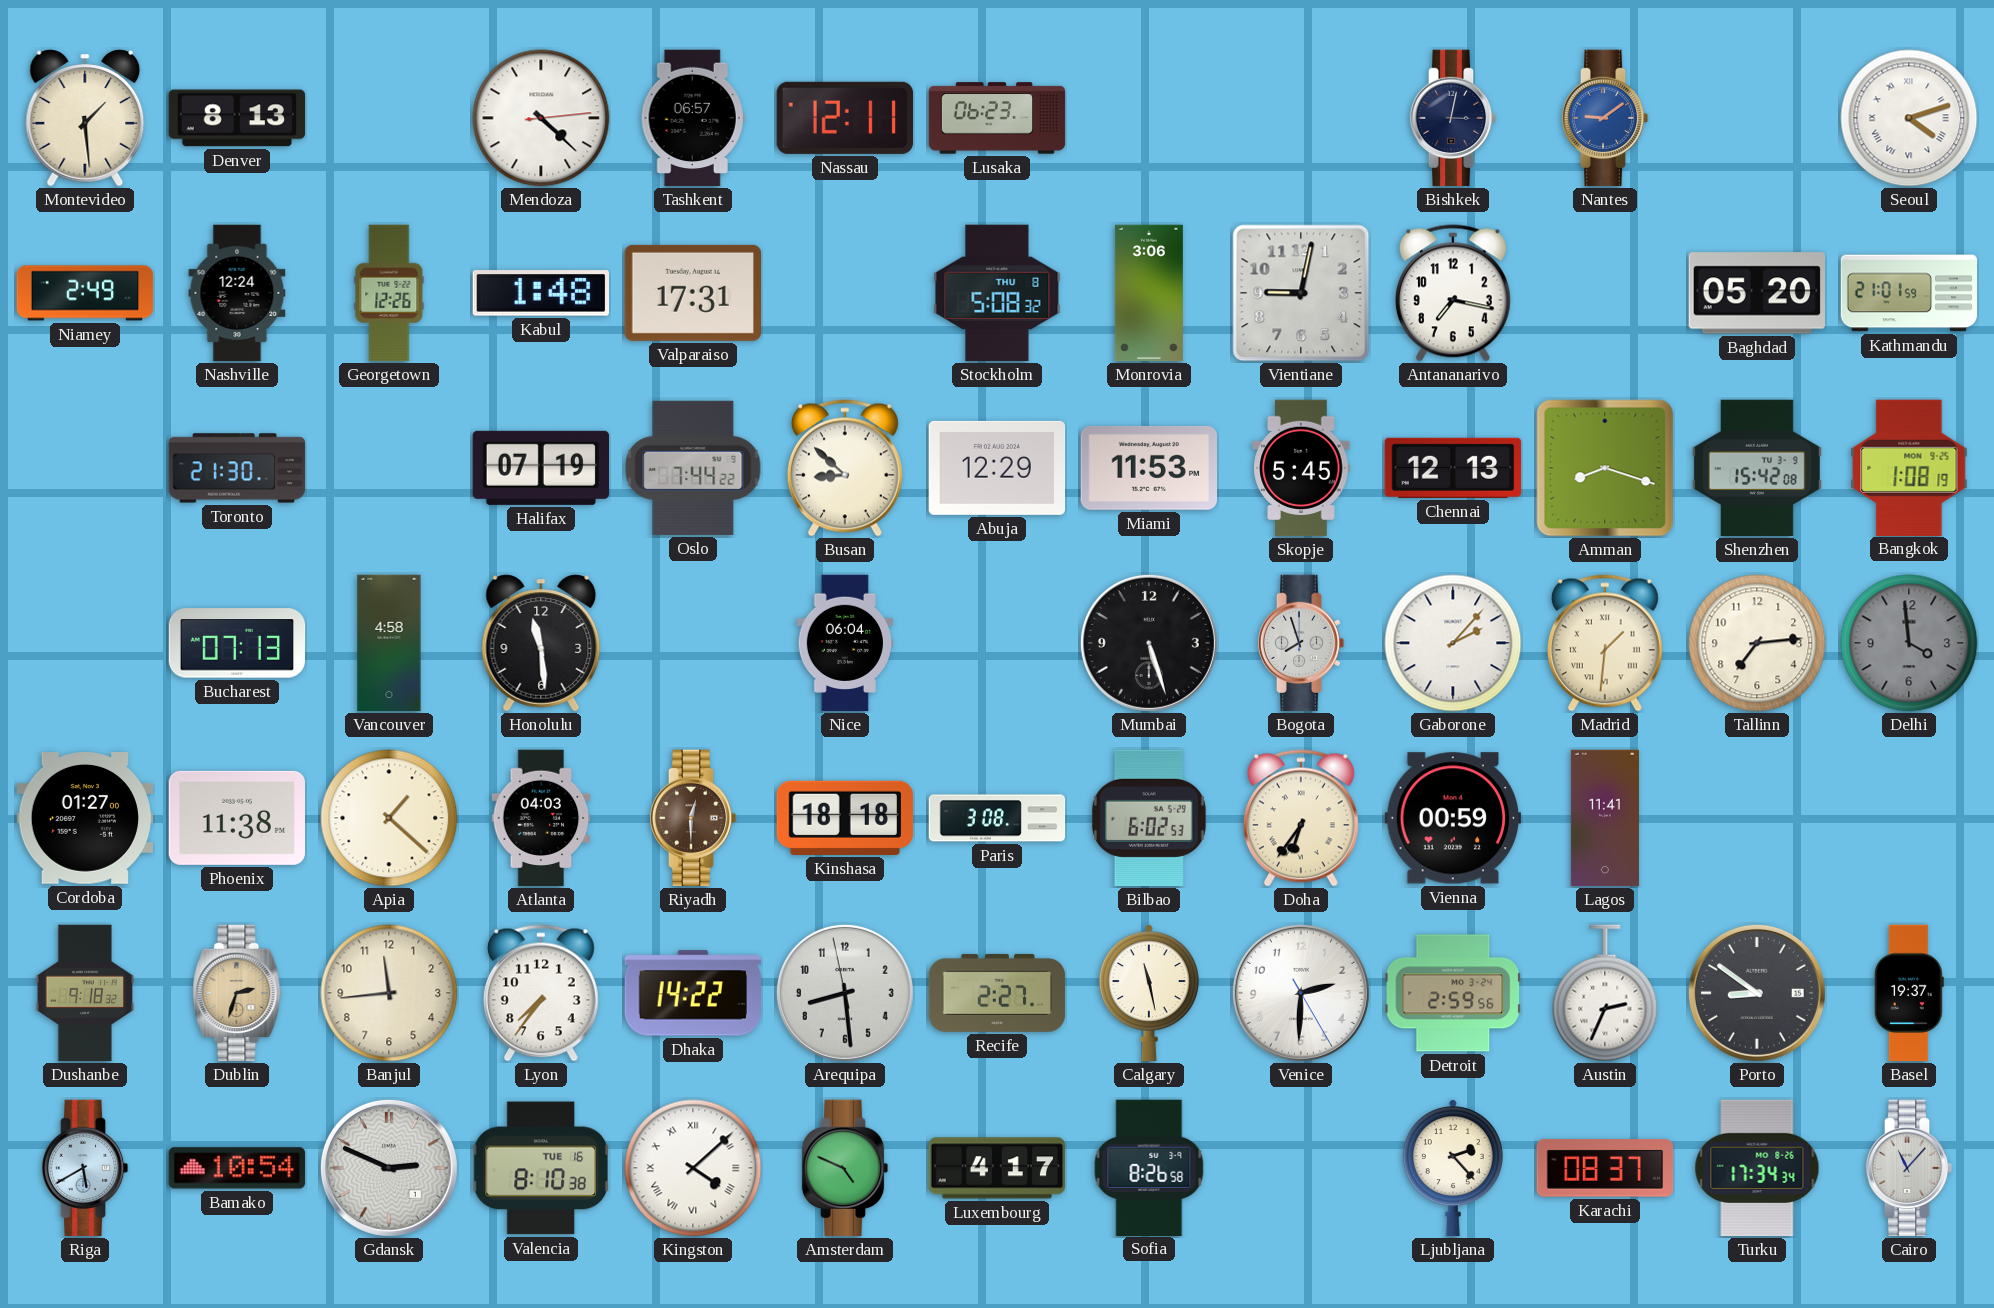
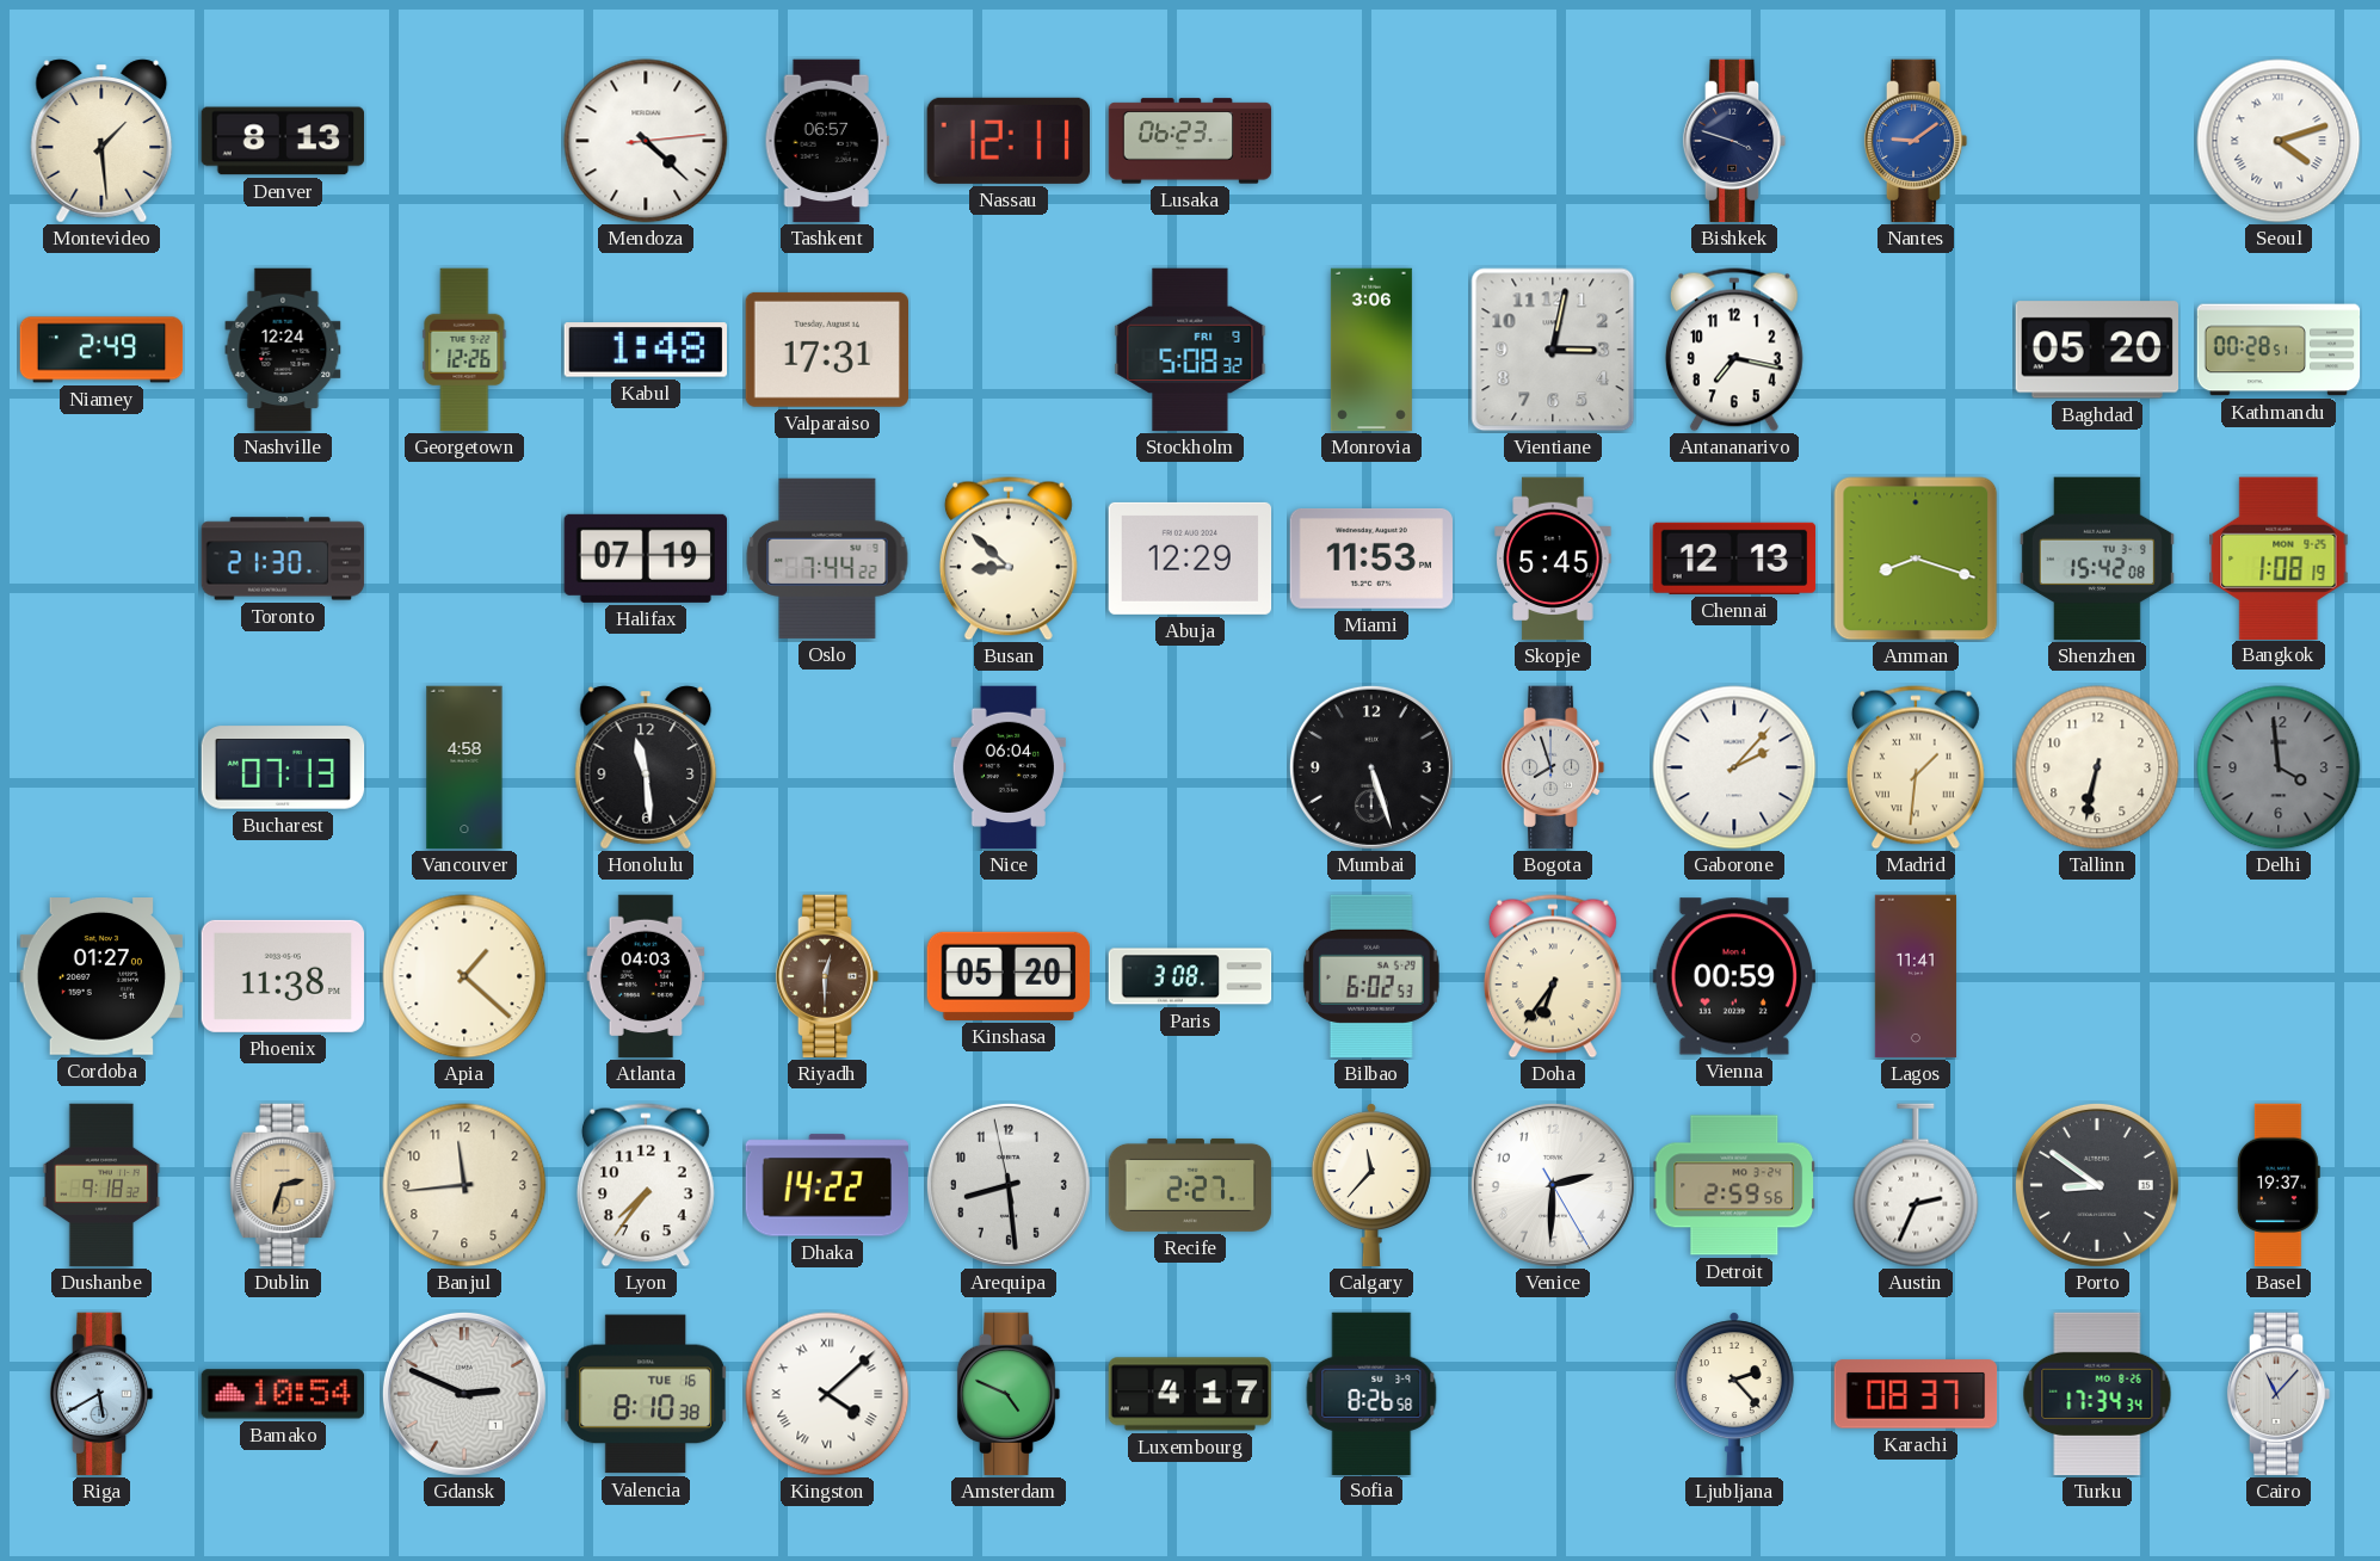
Bishkek: 3:02 -> 3:48 (1734, 141)
Stockholm date: THU 8 -> FRI 9 (1190, 350)
Vientiane: 9:02 -> 3:02 (1553, 350)
Kathmandu: 21:01 -> 00:28 (2279, 350)
Tallinn: 7:14 -> 6:32 (2097, 767)
Kinshasa: 18:18 -> 05:20 (1009, 976)
Calgary: 11:28 -> 11:37 (1371, 1185)
